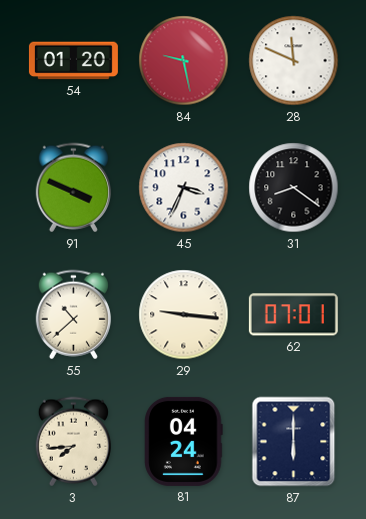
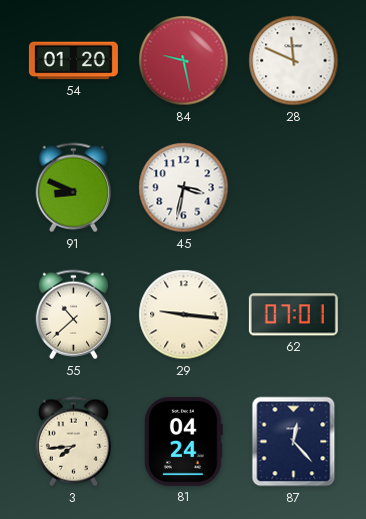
91: 3:49 -> 8:49 (73, 188)
45: 3:34 -> 3:32 (184, 188)
31: 8:21 -> none (294, 188)
87: 6:00 -> 12:23 (294, 442)
